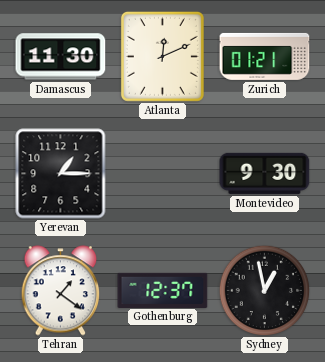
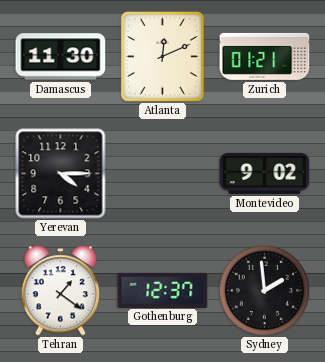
Yerevan: 1:15 -> 4:15 (61, 174)
Montevideo: 9:30 -> 9:02 (265, 173)
Sydney: 12:58 -> 1:59 (264, 290)
